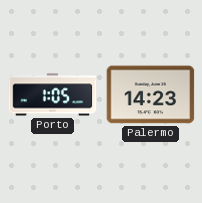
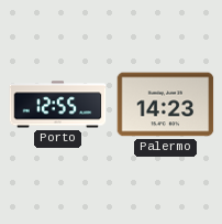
Porto: 1:05 -> 12:55 (58, 105)
